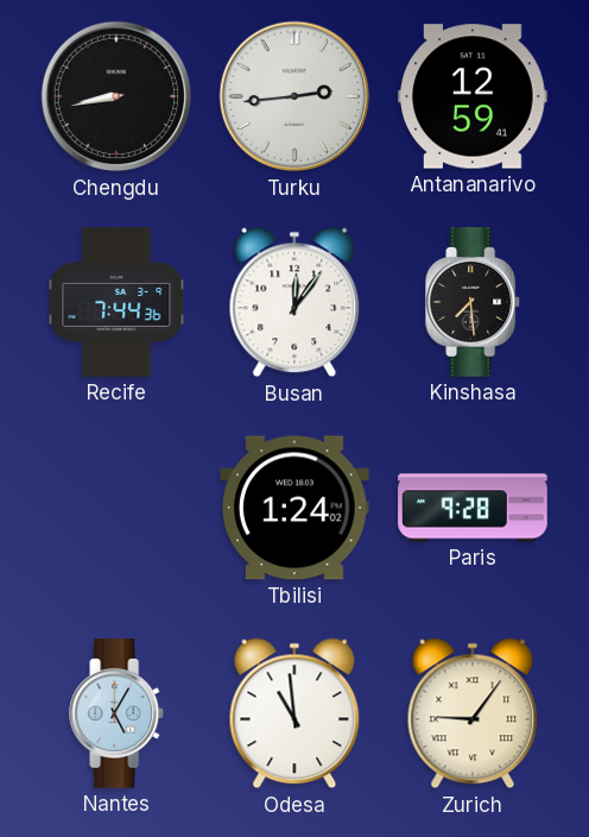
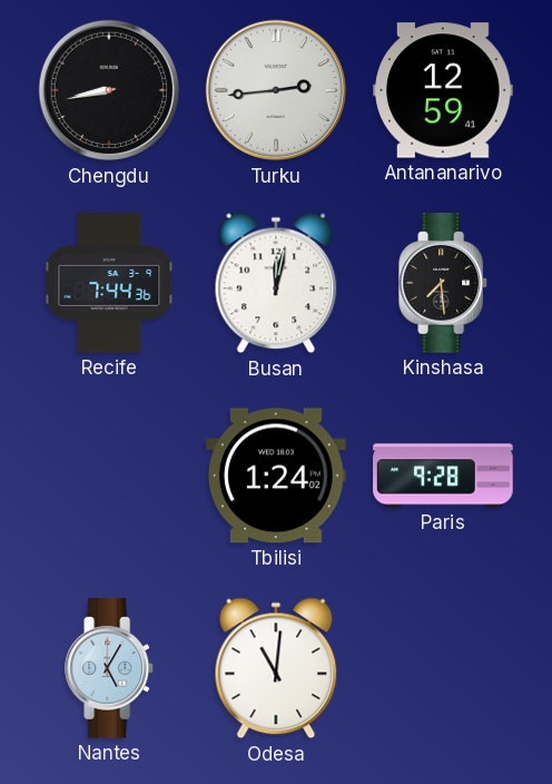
Busan: 12:06 -> 12:02 (276, 283)
Odesa: 10:59 -> 11:01 (276, 668)
Zurich: 9:06 -> none (473, 713)
